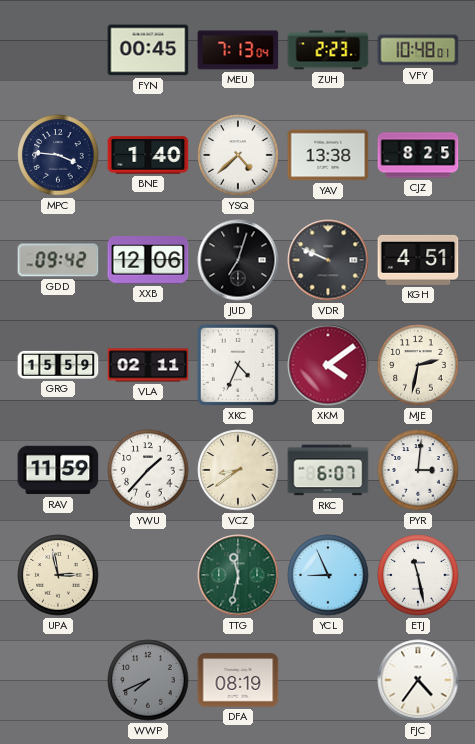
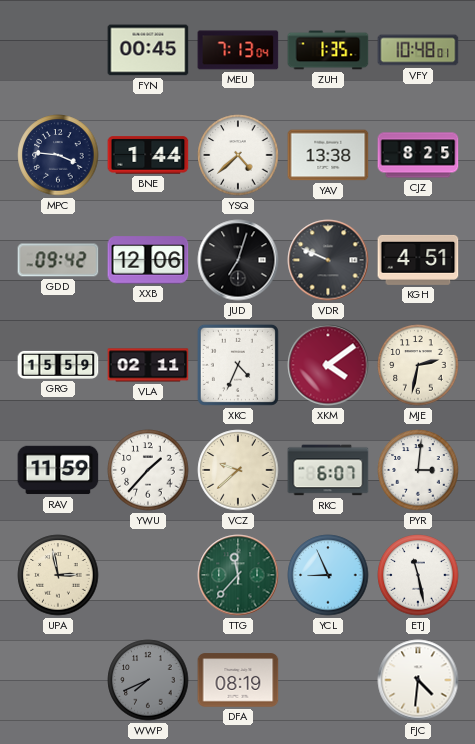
ZUH: 2:23 -> 1:35 (328, 50)
BNE: 1:40 -> 1:44 (148, 155)
VCZ: 8:39 -> 9:38 (238, 470)
TTG: 11:32 -> 11:37 (238, 575)
FJC: 4:36 -> 4:31 (418, 680)
